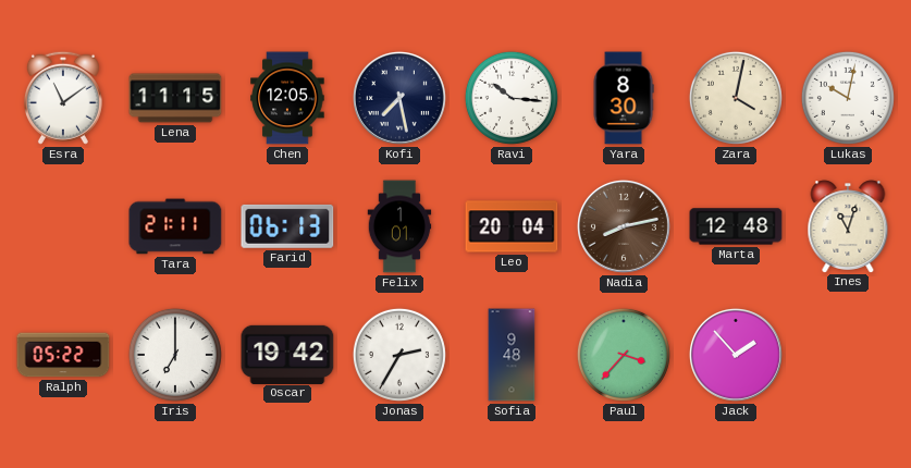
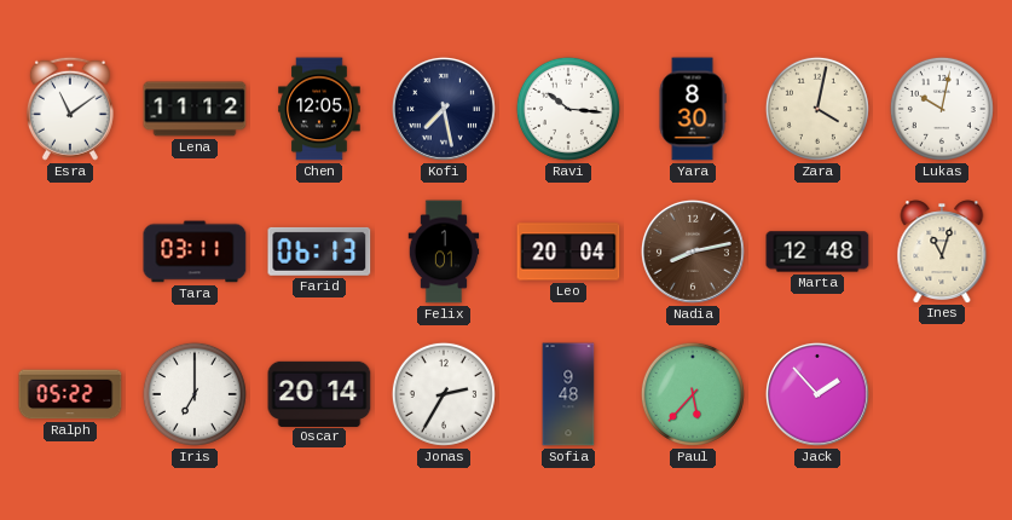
Lena: 11:15 -> 11:12 (195, 109)
Tara: 21:11 -> 03:11 (195, 252)
Oscar: 19:42 -> 20:14 (319, 393)
Paul: 3:37 -> 5:37 (693, 394)
